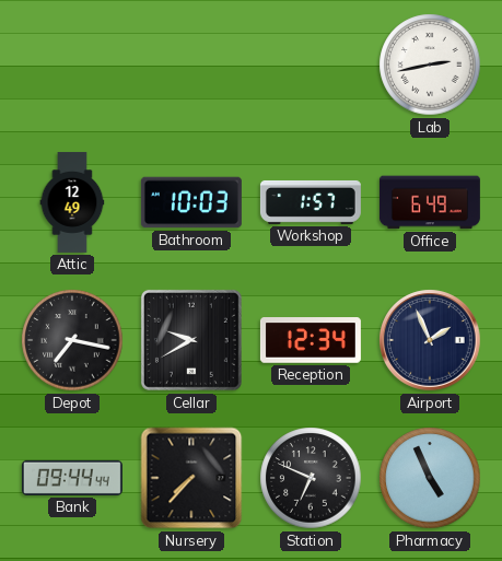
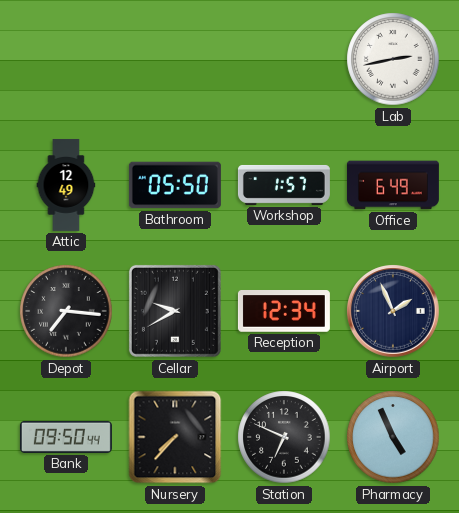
Bathroom: 10:03 -> 05:50 (175, 185)
Depot: 7:17 -> 7:16 (66, 311)
Bank: 09:44 -> 09:50 (66, 437)
